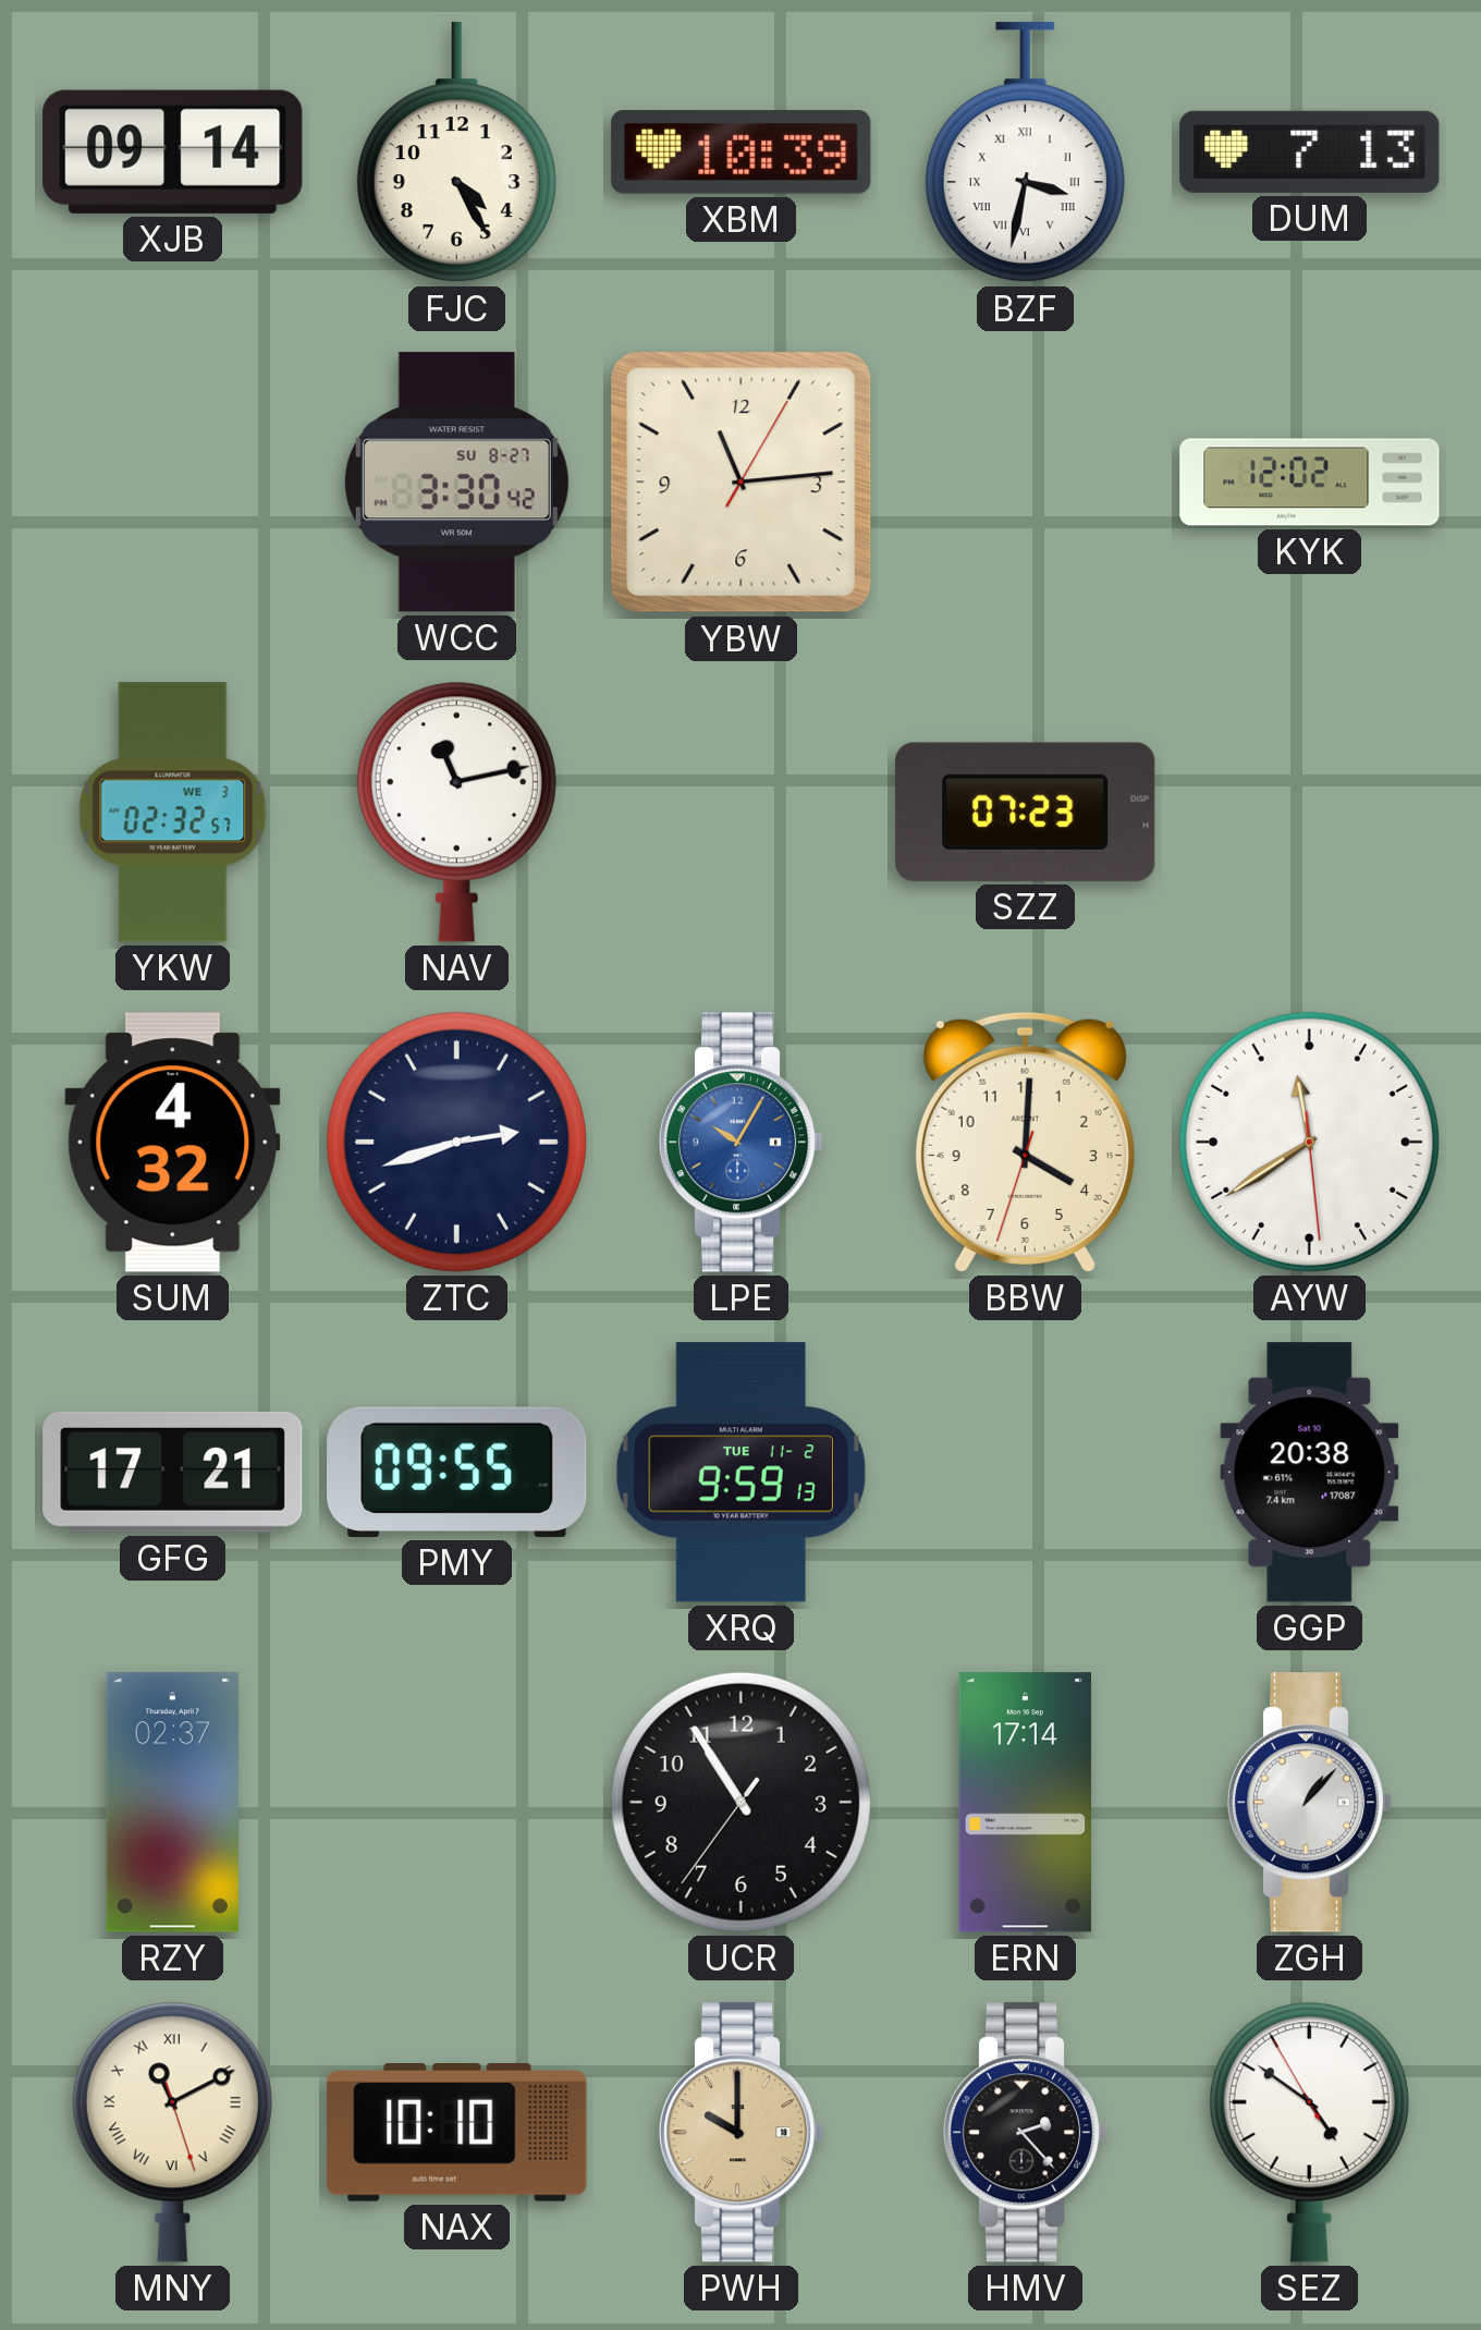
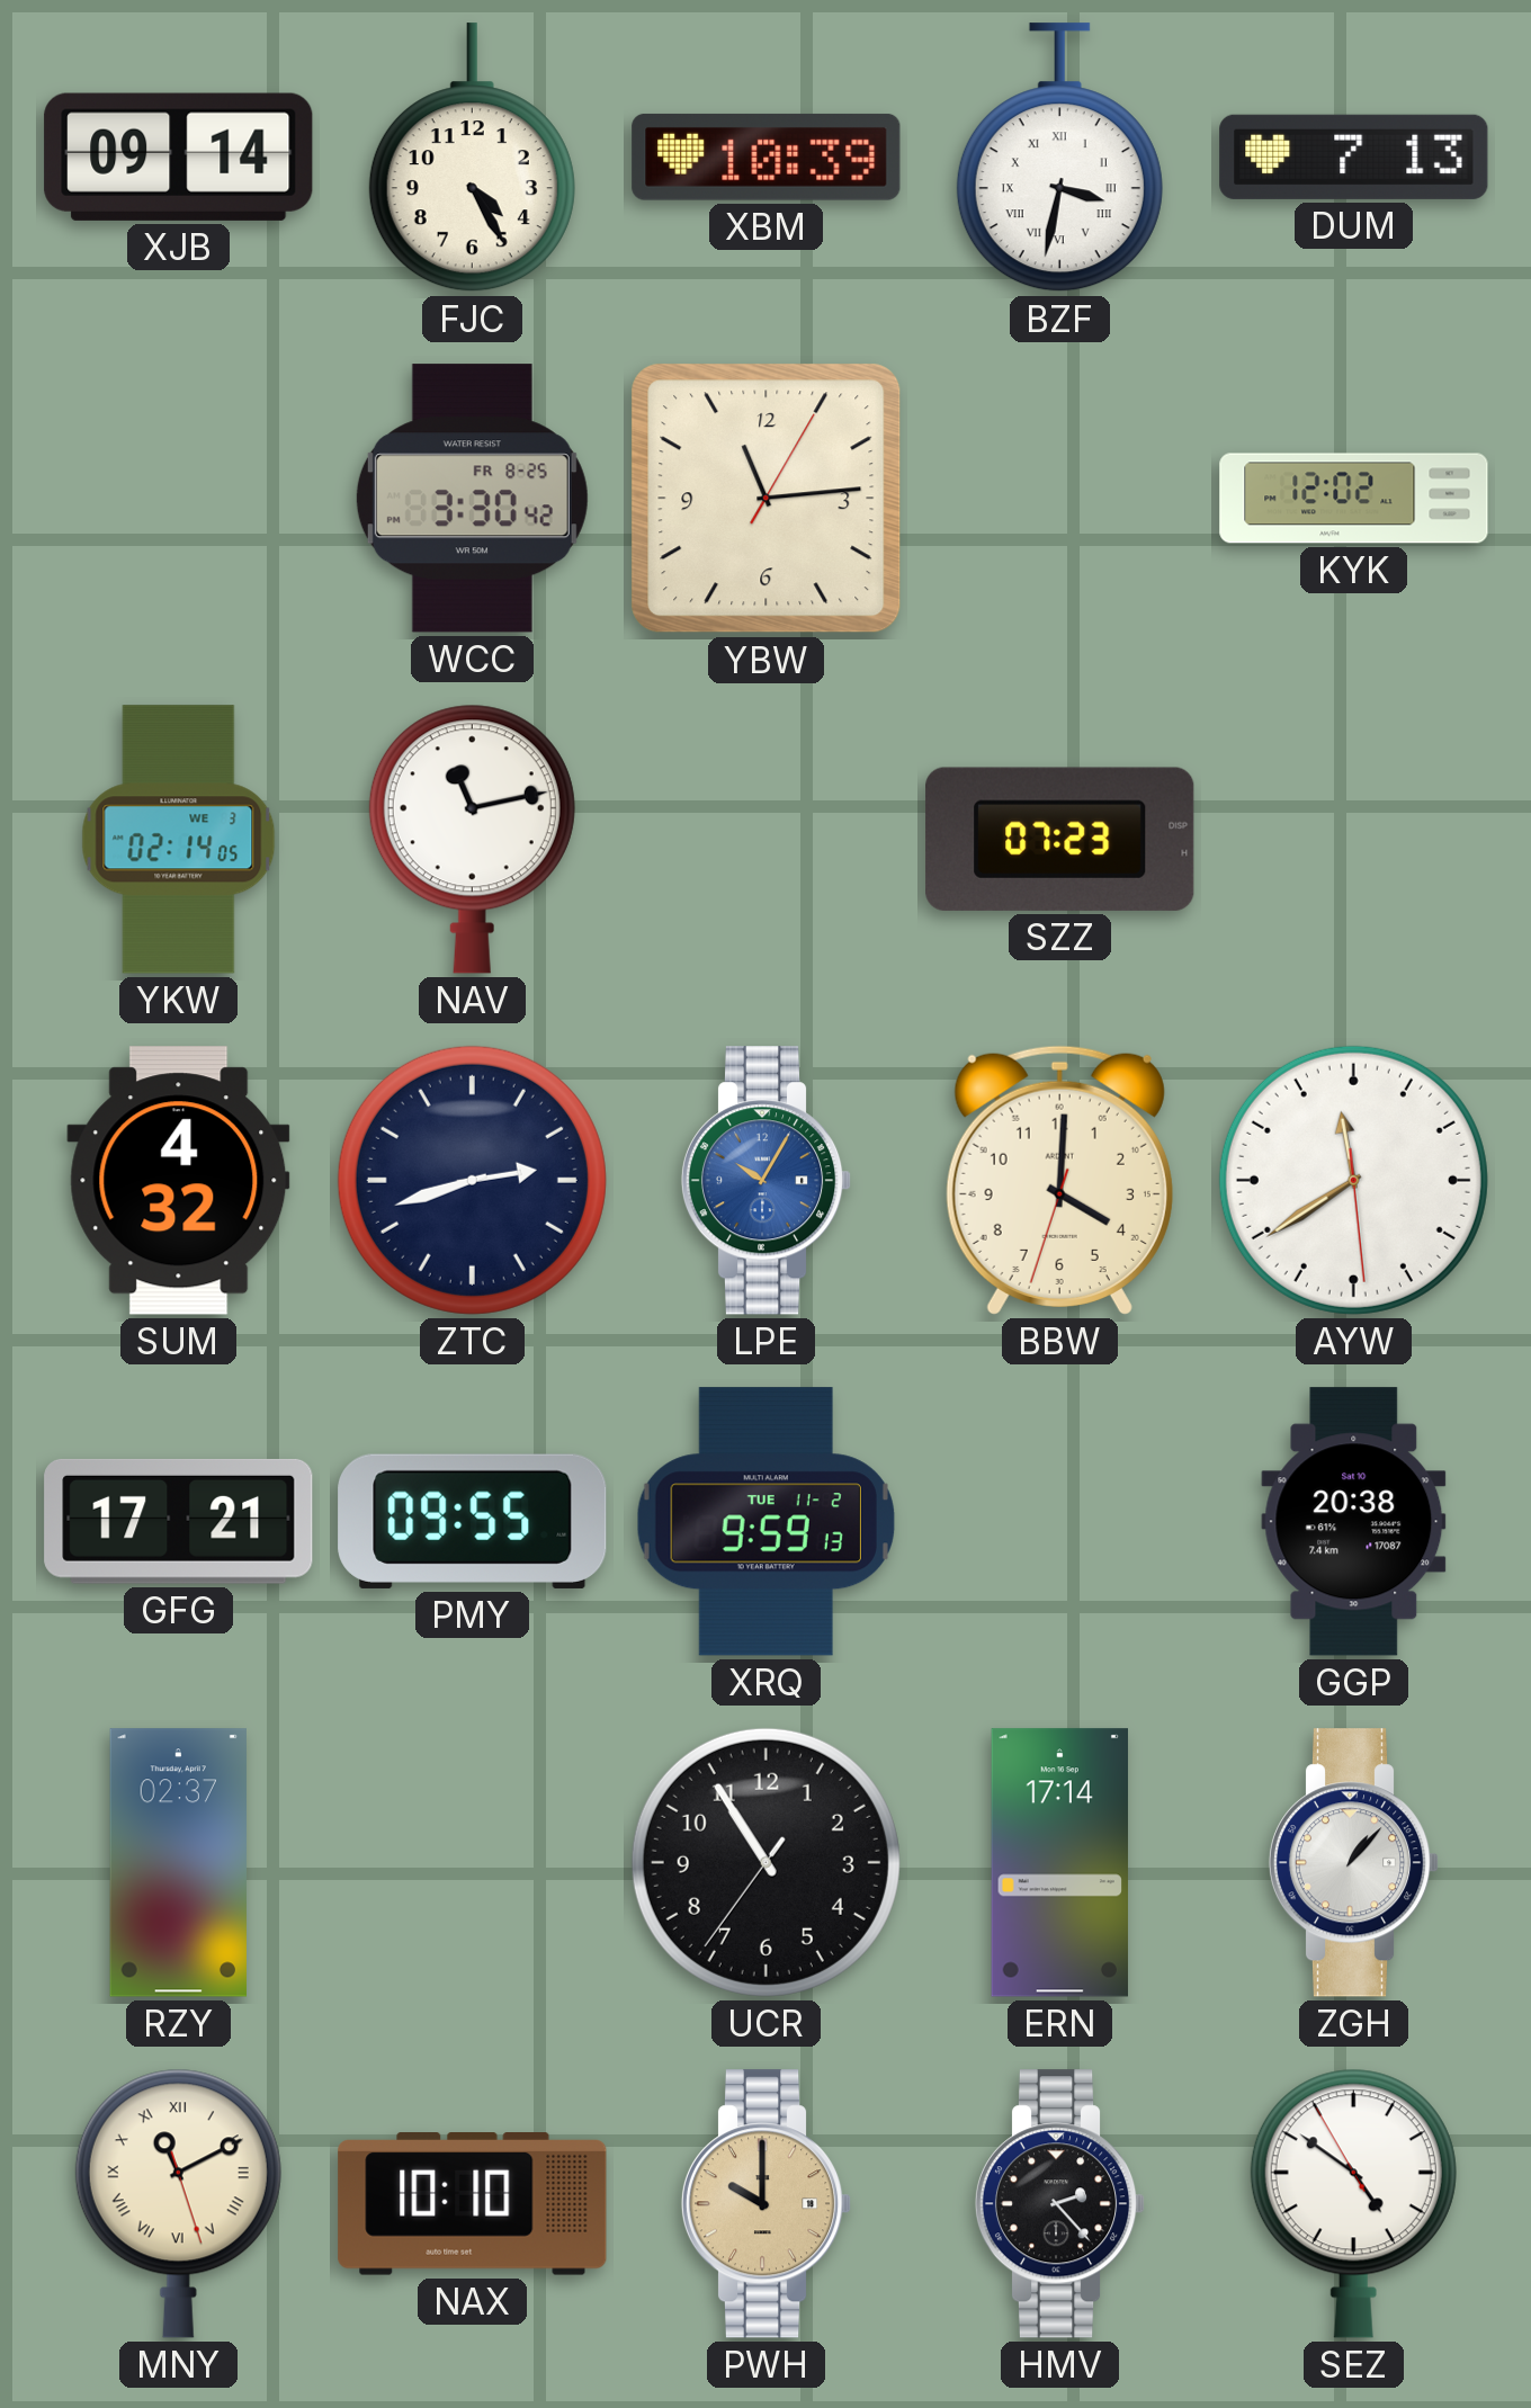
WCC date: SU 8-27 -> FR 8-25 (472, 499)
YKW: 02:32 -> 02:14 (179, 840)
